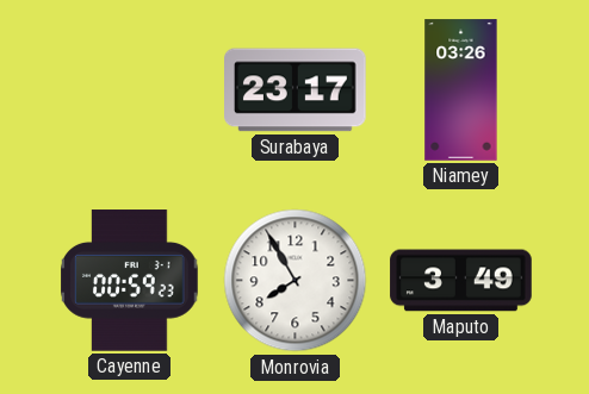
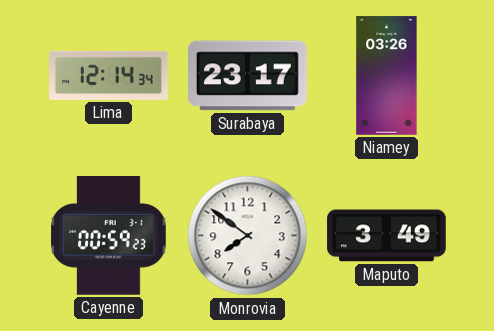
Lima: none -> 12:14 (109, 75)
Monrovia: 7:55 -> 7:51 (248, 236)
